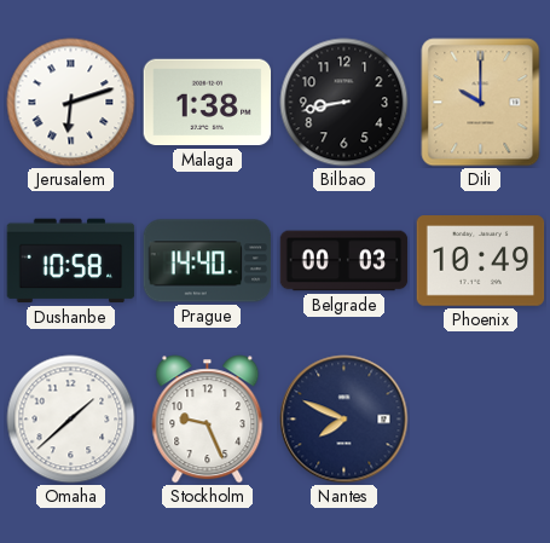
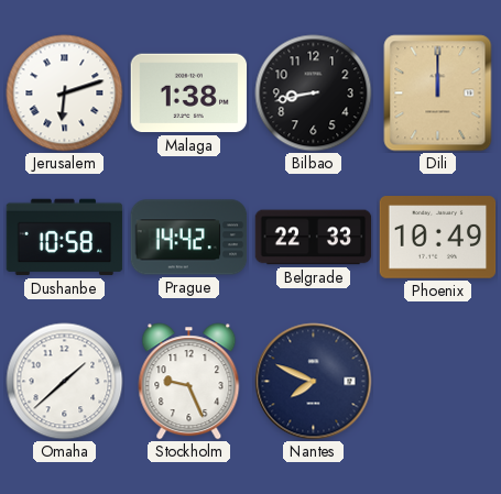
Dili: 10:00 -> 12:00 (438, 94)
Prague: 14:40 -> 14:42 (189, 238)
Belgrade: 00:03 -> 22:33 (314, 238)
